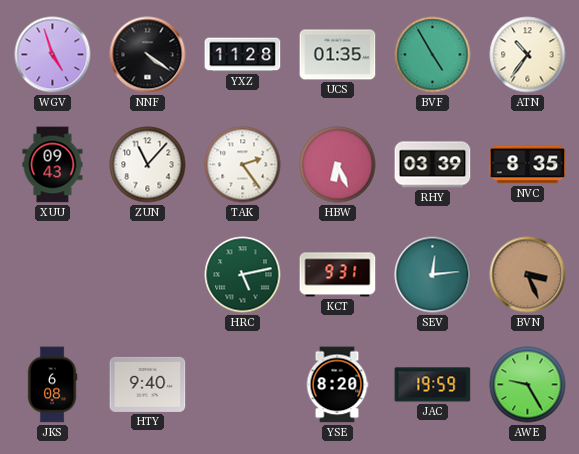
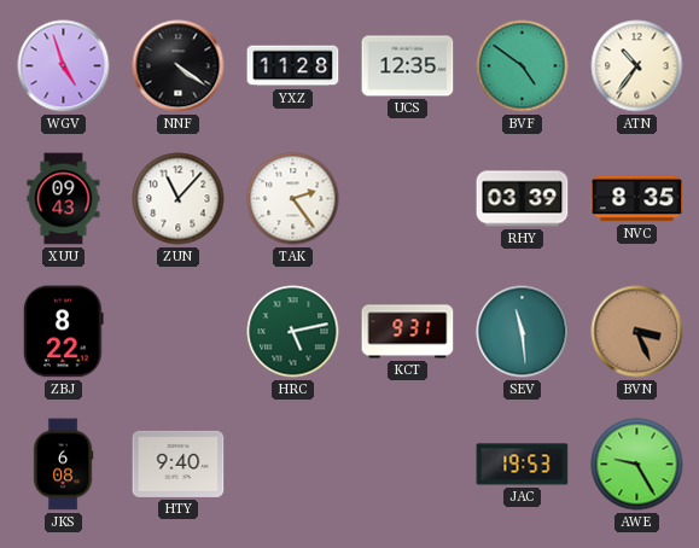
UCS: 01:35 -> 12:35 (408, 66)
BVF: 4:55 -> 4:51 (523, 66)
HBW: 6:26 -> none (338, 165)
ZBJ: none -> 8:22 (63, 332)
SEV: 12:14 -> 11:29 (523, 332)
YSE: 8:20 -> none (337, 385)
JAC: 19:59 -> 19:53 (523, 465)
